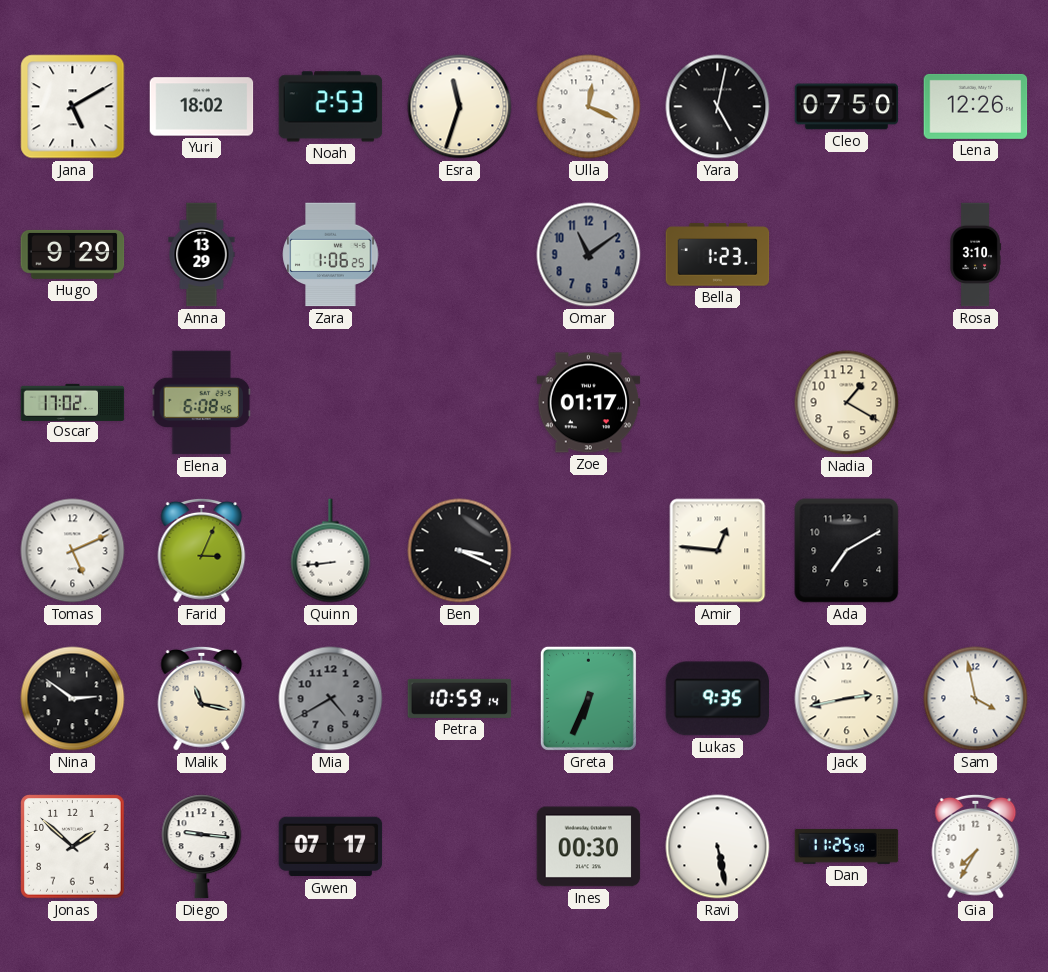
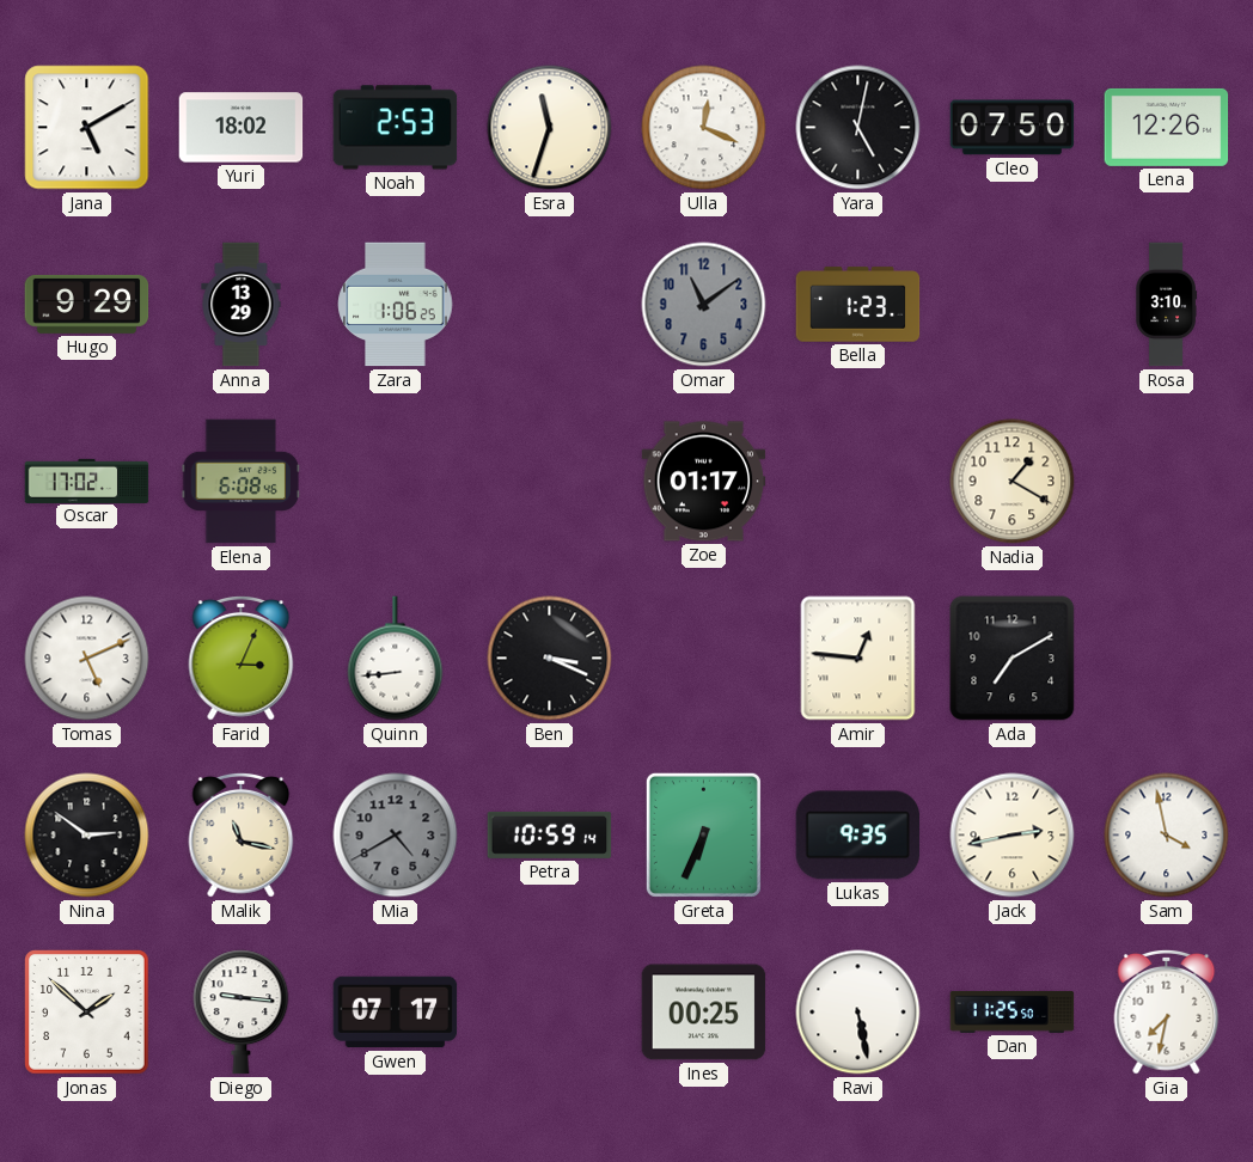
Ines: 00:30 -> 00:25 (704, 1013)
Gia: 7:35 -> 7:32 (1167, 1011)
